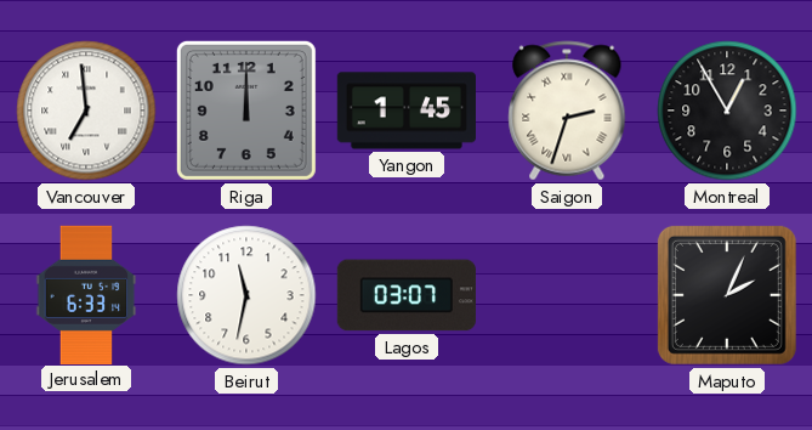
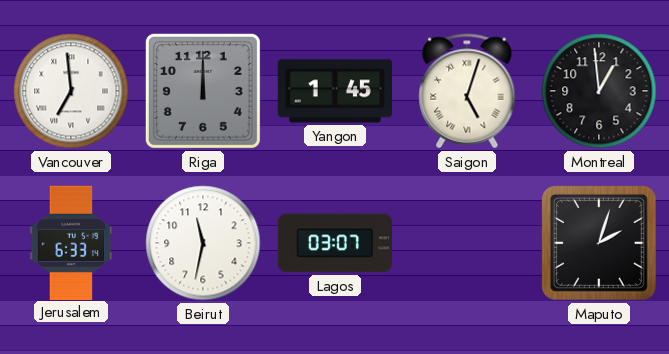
Saigon: 2:33 -> 5:03 (467, 91)
Montreal: 12:55 -> 12:59 (599, 91)
Maputo: 2:04 -> 2:03 (599, 243)
